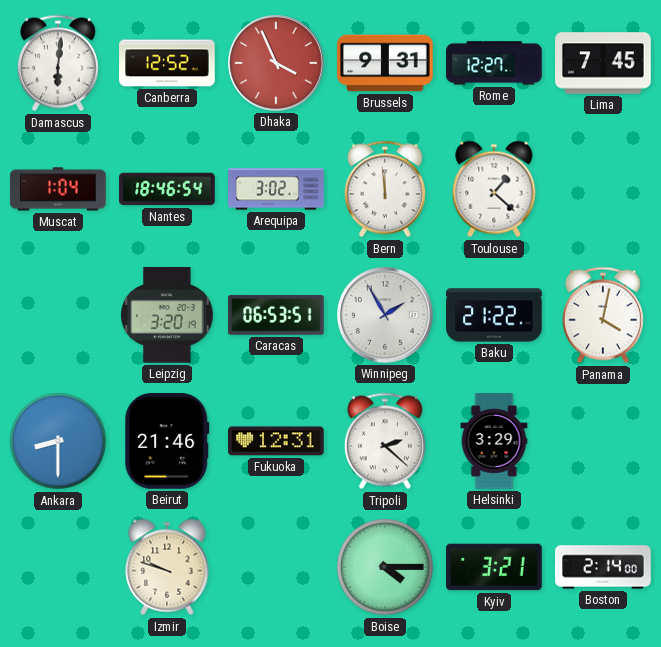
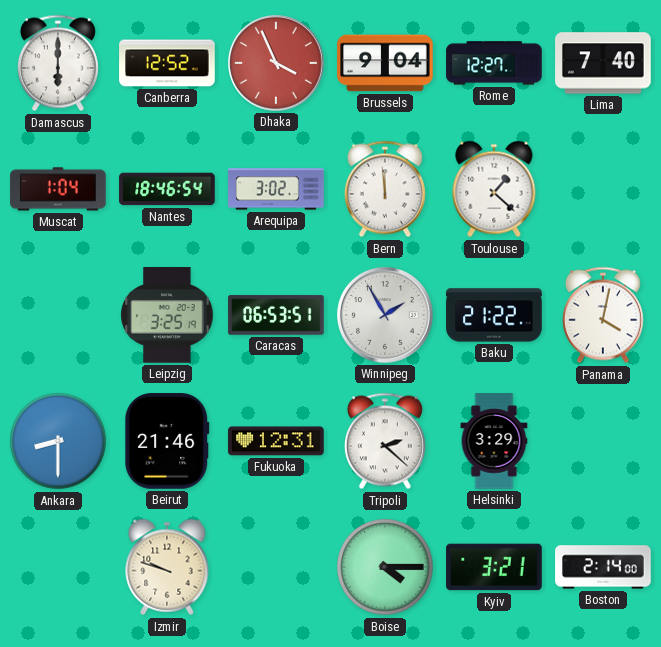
Damascus: 6:01 -> 6:00 (58, 63)
Brussels: 9:31 -> 9:04 (385, 63)
Lima: 7:45 -> 7:40 (603, 63)
Leipzig: 3:20 -> 3:25 (167, 315)
